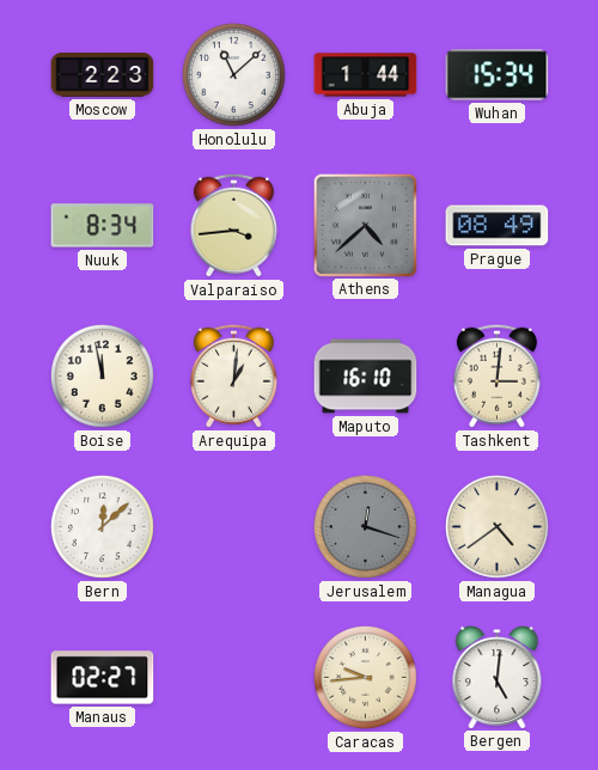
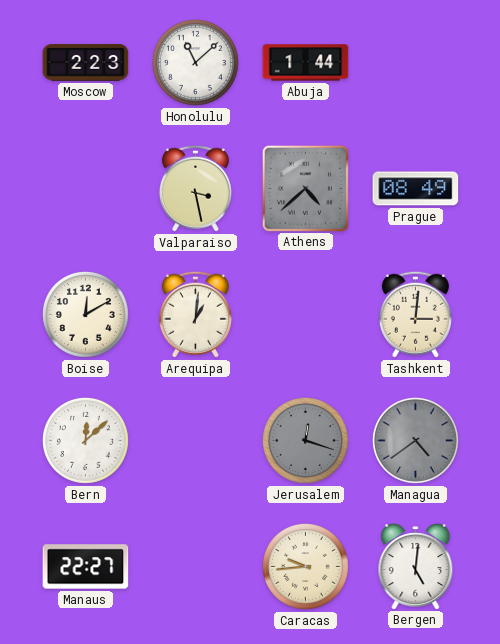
Wuhan: 15:34 -> none (498, 75)
Nuuk: 8:34 -> none (103, 226)
Valparaiso: 3:44 -> 3:28 (195, 188)
Boise: 11:58 -> 12:10 (85, 314)
Maputo: 16:10 -> none (366, 377)
Managua dial: cream -> grey (415, 440)
Manaus: 02:27 -> 22:27 (86, 567)
